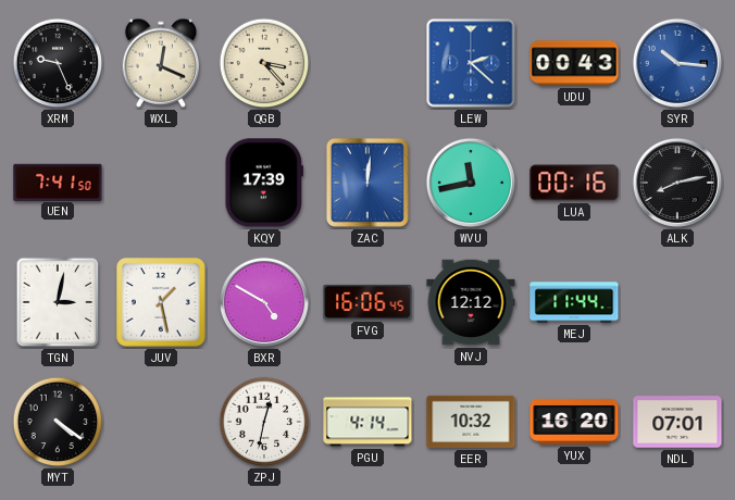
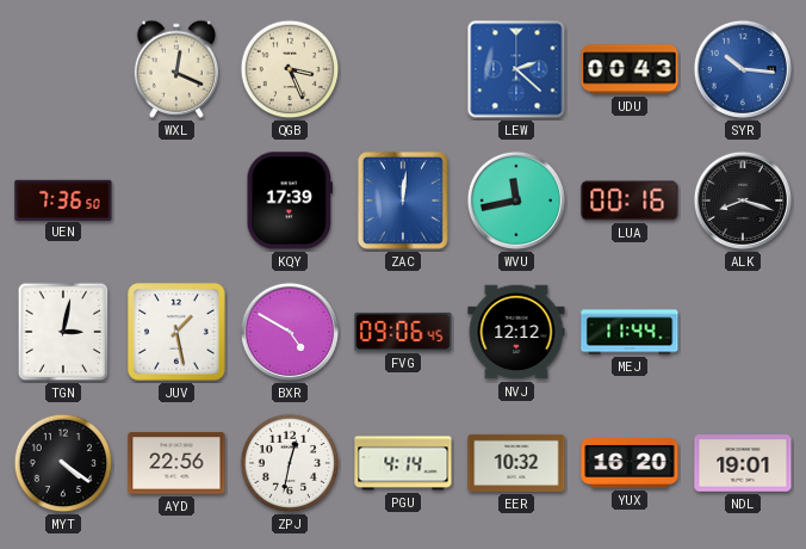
XRM: 9:26 -> none (58, 63)
QGB: 3:23 -> 3:26 (290, 69)
UEN: 7:41 -> 7:36 (63, 199)
ALK: 8:13 -> 8:18 (743, 201)
FVG: 16:06 -> 09:06 (403, 332)
AYD: none -> 22:56 (176, 463)
NDL: 07:01 -> 19:01 (743, 463)
